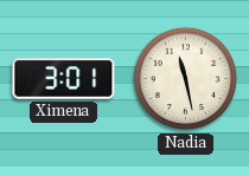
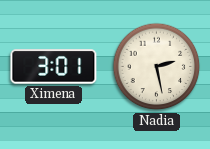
Nadia: 11:28 -> 2:28 (157, 67)
